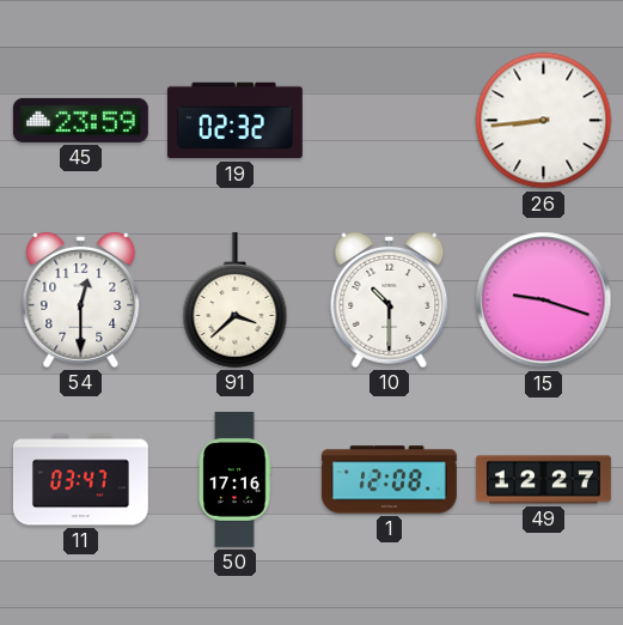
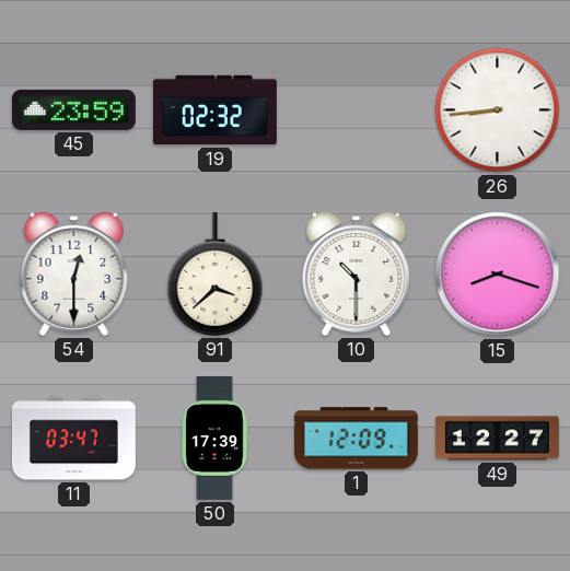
15: 9:18 -> 8:18 (498, 275)
50: 17:16 -> 17:39 (214, 438)
1: 12:08 -> 12:09 (356, 439)
